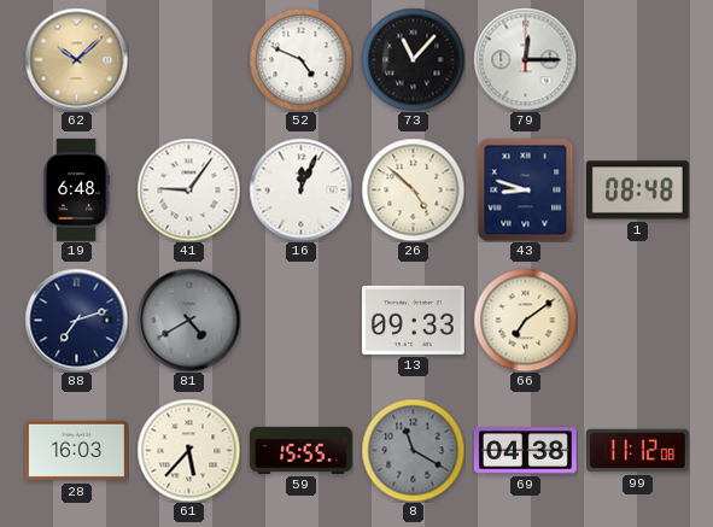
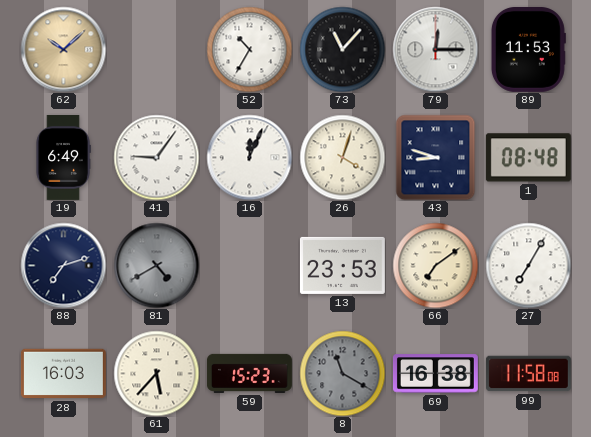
52: 4:49 -> 10:35 (249, 49)
89: none -> 11:53 (528, 49)
19: 6:48 -> 6:49 (63, 157)
26: 4:52 -> 4:03 (342, 157)
13: 09:33 -> 23:53 (342, 265)
27: none -> 7:05 (528, 265)
59: 15:55 -> 15:23 (249, 373)
69: 04:38 -> 16:38 (435, 374)
99: 11:12 -> 11:58 (528, 374)
